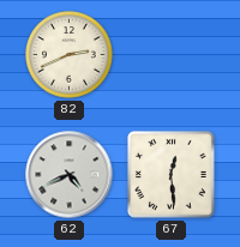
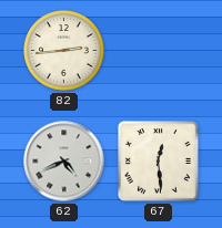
82: 2:41 -> 2:44 (64, 51)
